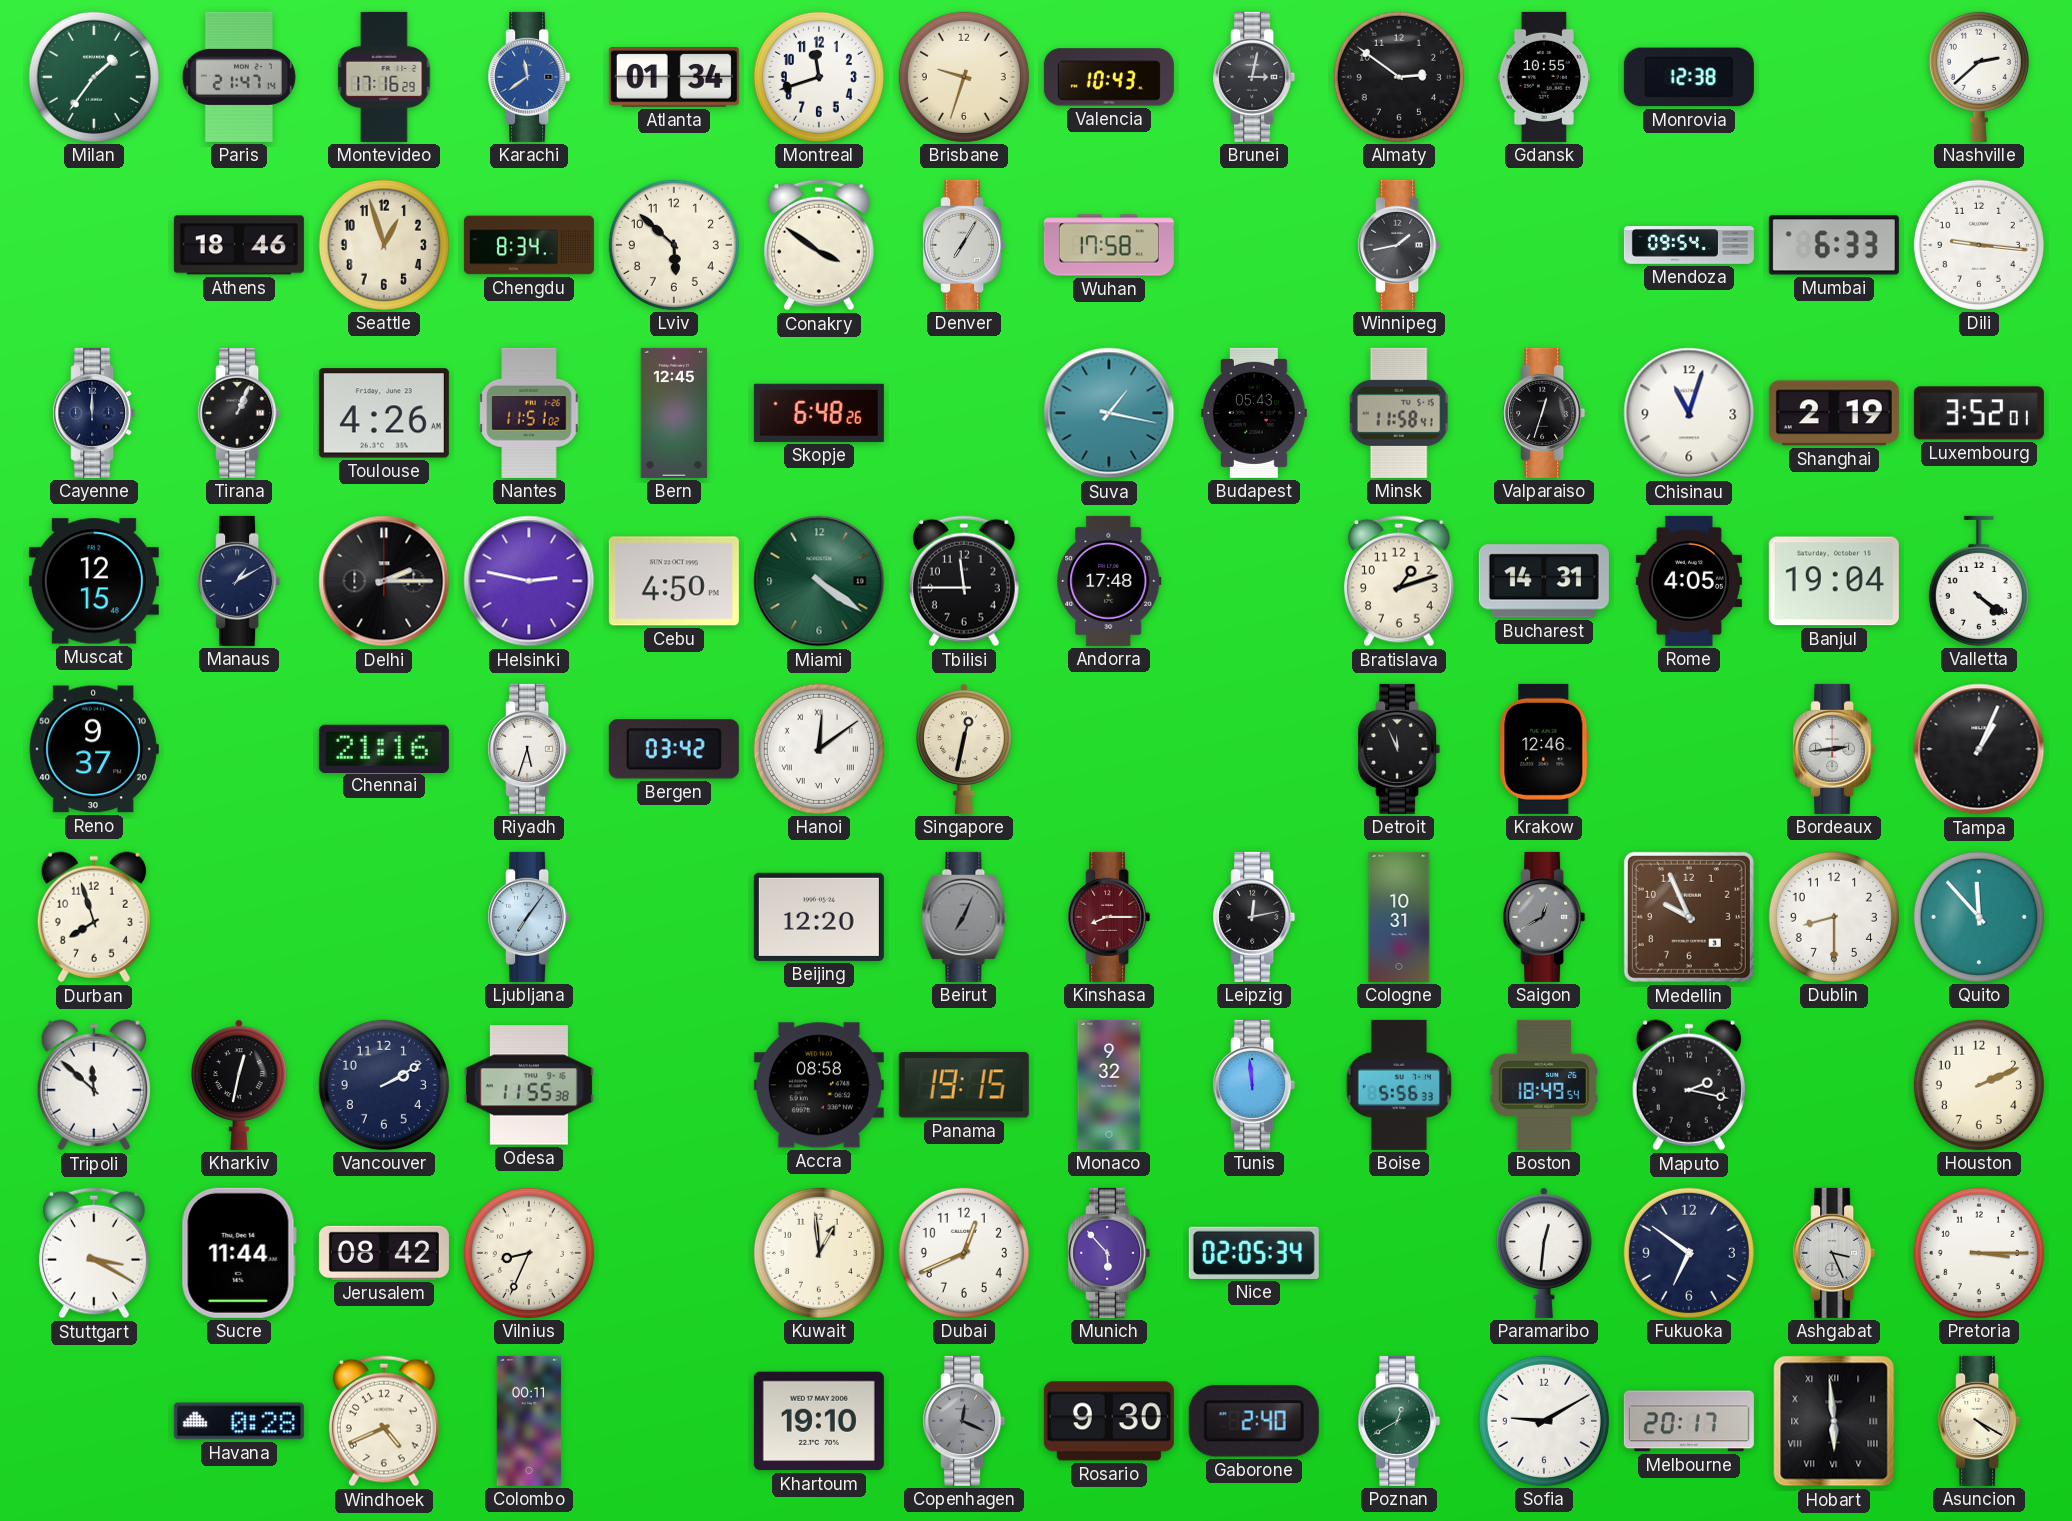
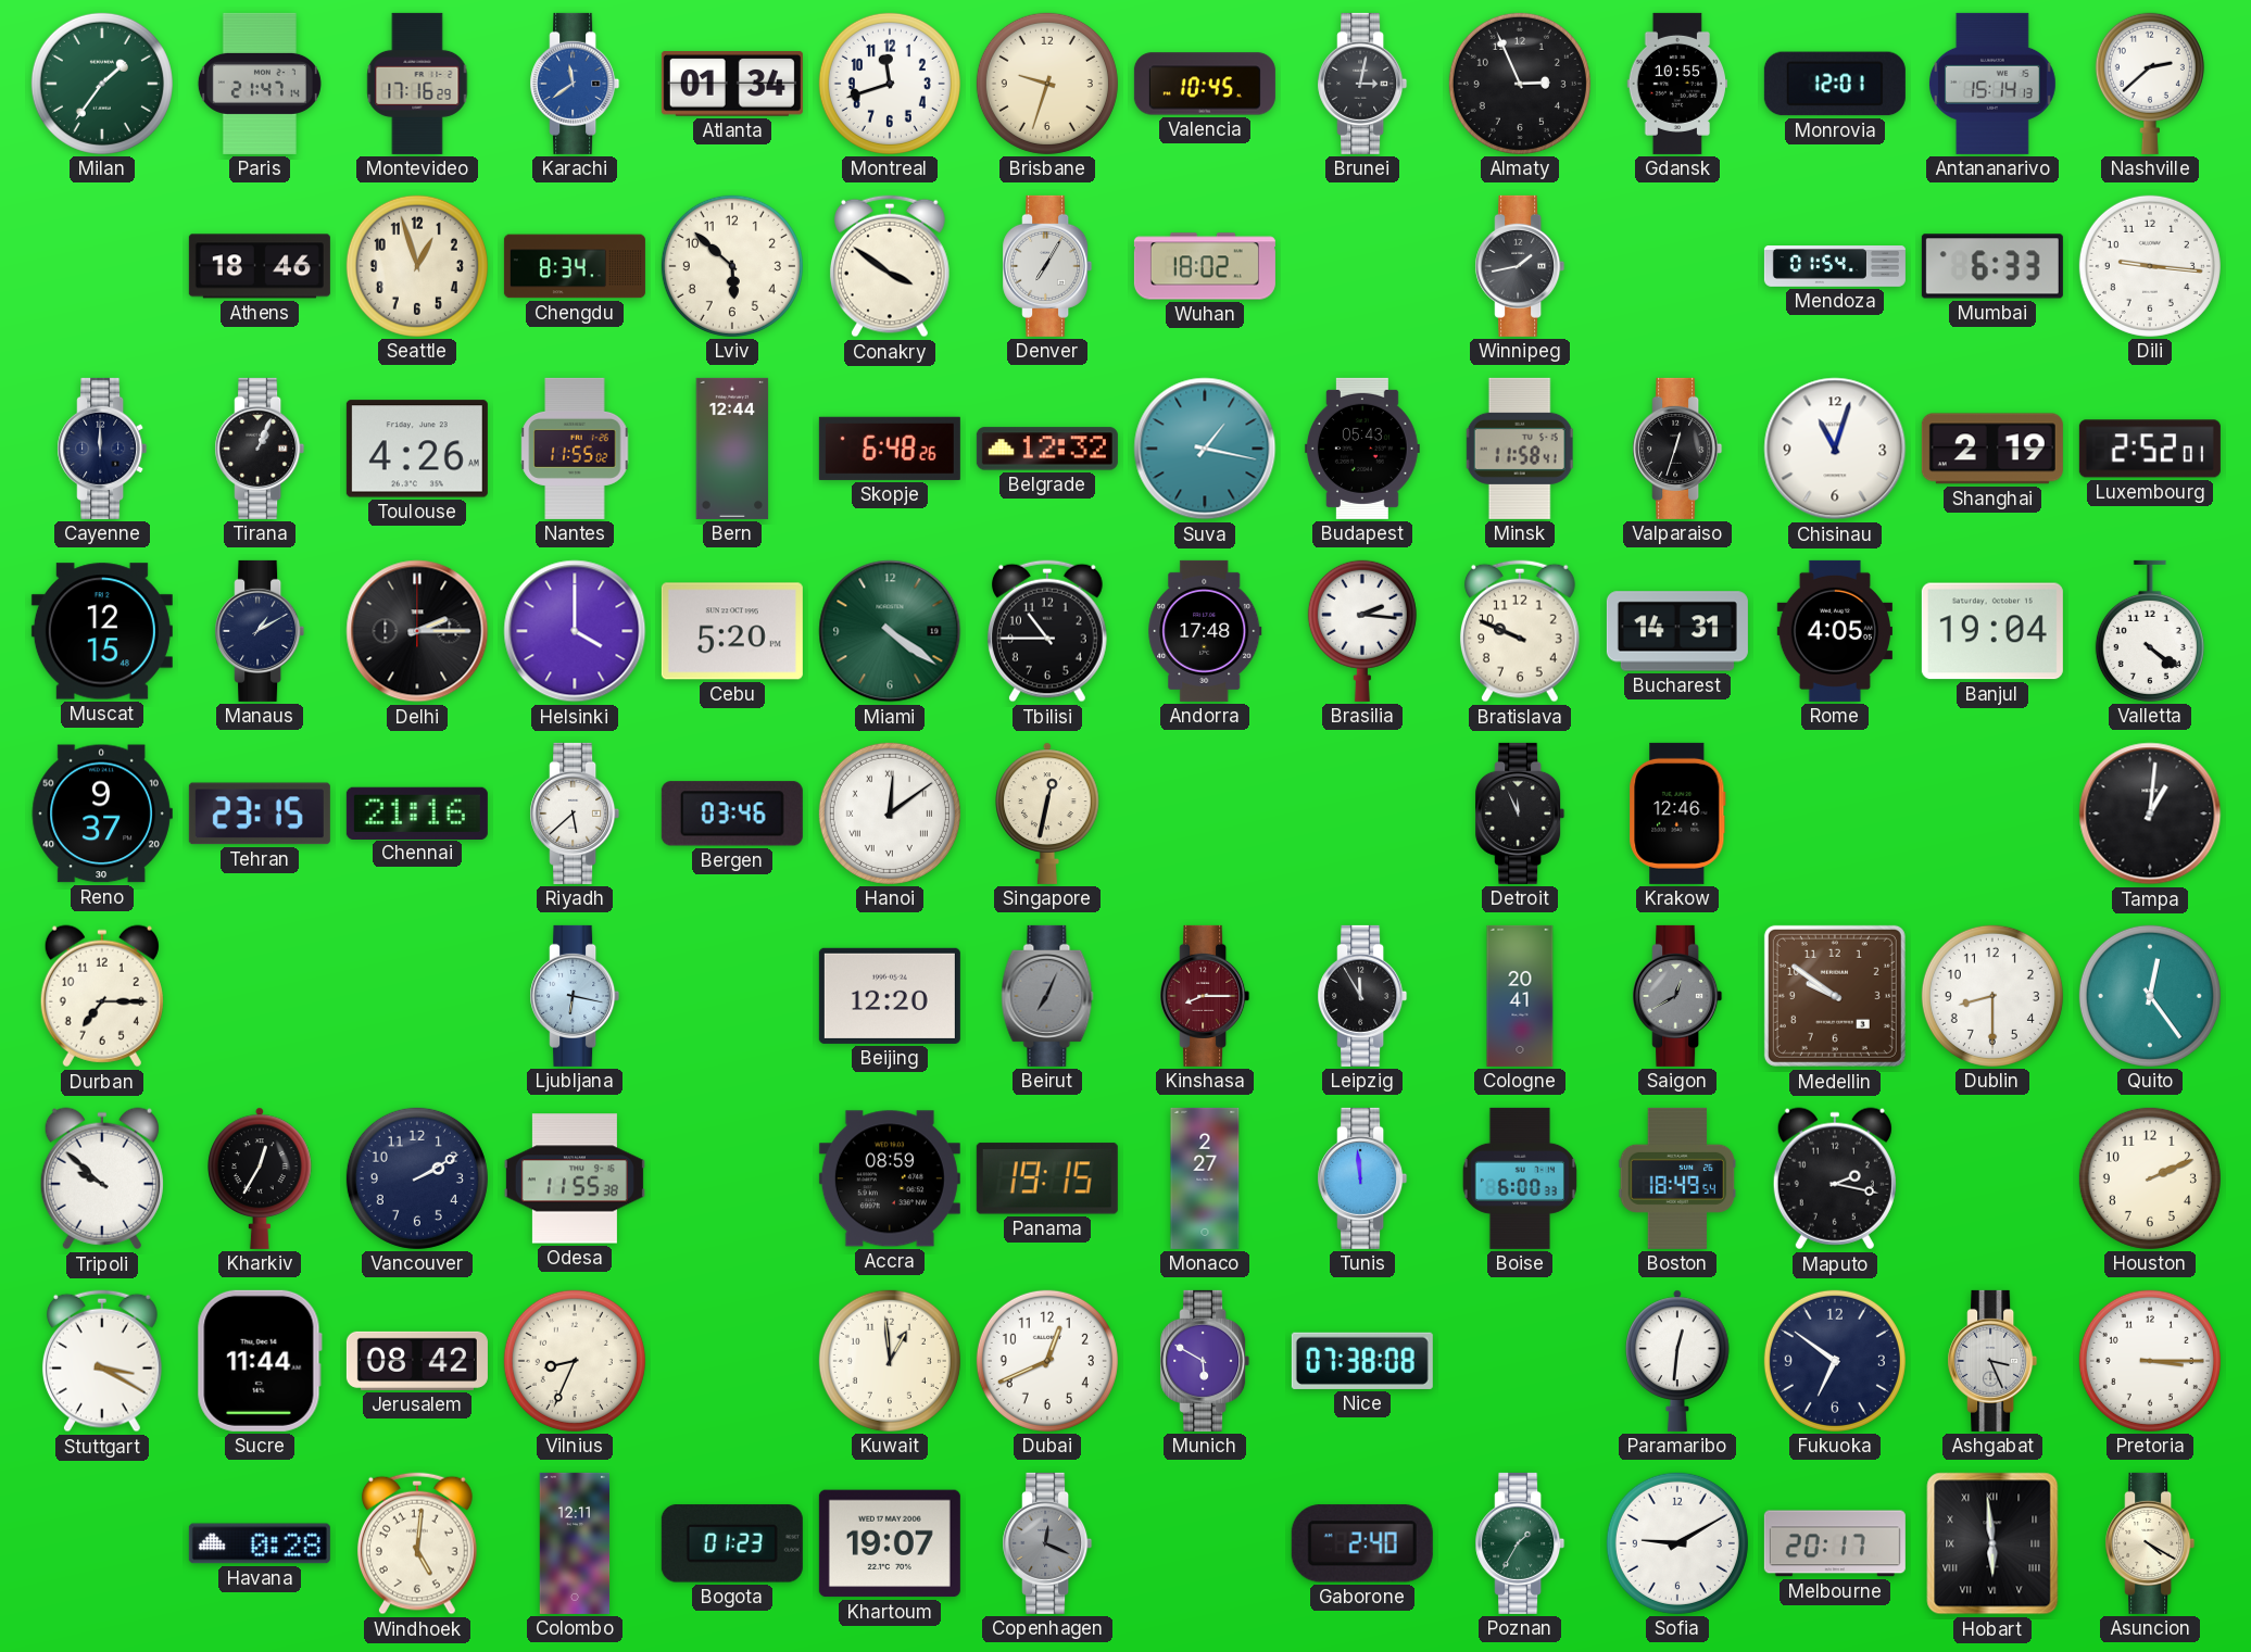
Valencia: 10:43 -> 10:45 (1205, 84)
Almaty: 2:51 -> 2:56 (1520, 84)
Monrovia: 12:38 -> 12:01 (1835, 84)
Antananarivo: none -> 15:14 (1992, 84)
Wuhan: 17:58 -> 18:02 (1205, 266)
Mendoza: 09:54 -> 01:54 (1835, 267)
Nantes: 11:51 -> 11:55 (575, 449)
Bern: 12:45 -> 12:44 (732, 449)
Belgrade: none -> 12:32 (1047, 449)
Luxembourg: 3:52 -> 2:52 (2150, 449)
Helsinki: 2:47 -> 4:00 (575, 631)
Cebu: 4:50 -> 5:20 (732, 631)
Tbilisi: 11:45 -> 10:45 (1047, 631)
Brasilia: none -> 2:16 (1362, 631)
Bratislava: 1:12 -> 9:49 (1520, 631)
Tehran: none -> 23:15 (260, 814)
Riyadh: 5:33 -> 5:38 (575, 814)
Bergen: 03:42 -> 03:46 (732, 814)
Bordeaux: 2:44 -> none (1834, 749)
Tampa: 1:04 -> 1:01 (2150, 814)
Durban: 7:57 -> 7:15 (102, 996)
Ljubljana: 7:06 -> 6:17 (575, 996)
Leipzig: 12:13 -> 11:55 (1362, 996)
Cologne: 10:31 -> 20:41 (1520, 996)
Medellin: 9:56 -> 9:51 (1835, 996)
Quito: 11:53 -> 12:24 (2150, 996)
Tripoli: 11:52 -> 9:52 (102, 1178)
Kharkiv: 12:32 -> 12:35 (260, 1178)
Accra: 08:58 -> 08:59 (890, 1178)
Monaco: 9:32 -> 2:27 (1205, 1178)
Boise: 5:56 -> 6:00 (1520, 1178)
Munich: 5:53 -> 5:50 (1205, 1361)
Nice: 02:05 -> 07:38 (1362, 1361)
Windhoek: 4:41 -> 5:01 (417, 1543)
Colombo: 00:11 -> 12:11 (575, 1543)
Bogota: none -> 01:23 (732, 1543)
Khartoum: 19:10 -> 19:07 (890, 1543)
Rosario: 9:30 -> none (1109, 1421)
Poznan: 12:40 -> 1:35 (1520, 1543)
